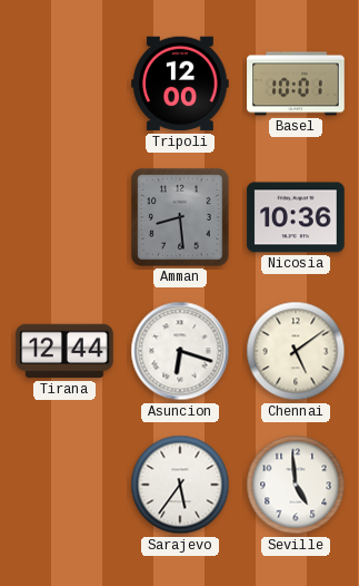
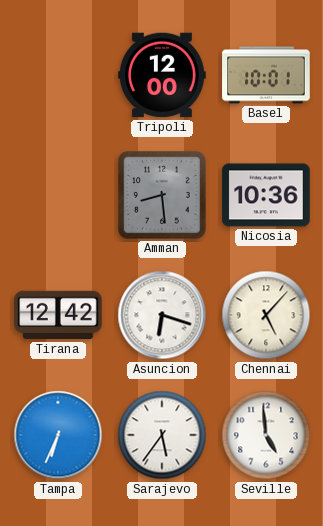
Tirana: 12:44 -> 12:42 (58, 315)
Chennai: 5:09 -> 5:07 (266, 315)
Tampa: none -> 6:34 (58, 435)
